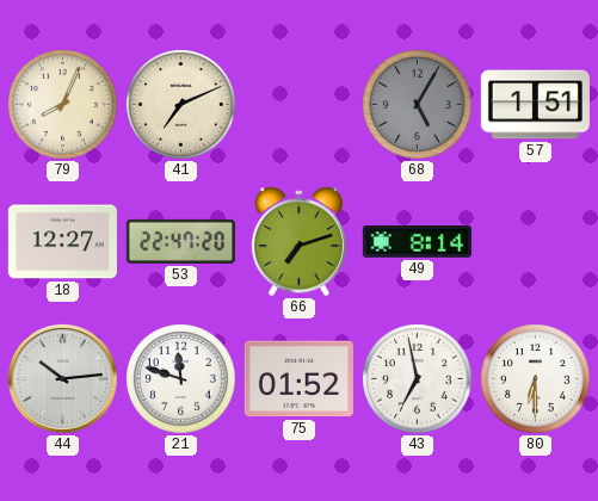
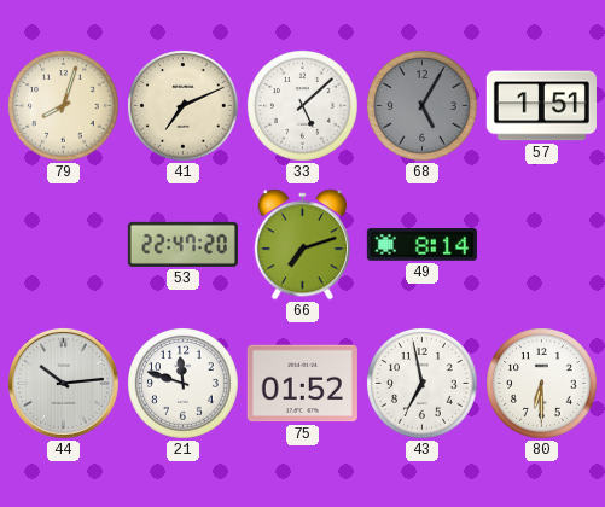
79: 8:04 -> 8:03 (64, 106)
33: none -> 5:08 (303, 106)
18: 12:27 -> none (62, 242)
